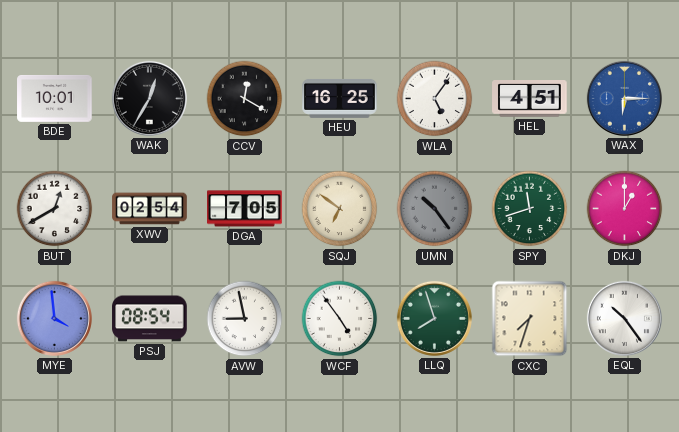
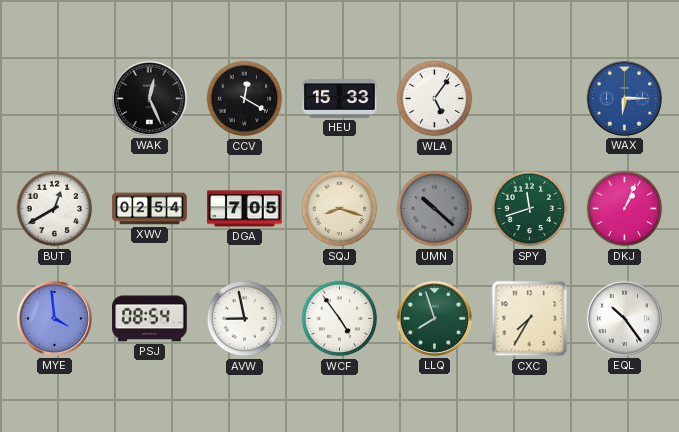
BDE: 10:01 -> none (55, 98)
WAK: 12:35 -> 12:26 (149, 98)
HEU: 16:25 -> 15:33 (340, 98)
HEL: 4:51 -> none (530, 99)
SQJ: 6:51 -> 8:18 (340, 209)
UMN: 10:24 -> 10:22 (435, 209)
DKJ: 1:00 -> 1:04 (625, 209)
CXC: 7:33 -> 7:35 (530, 319)
